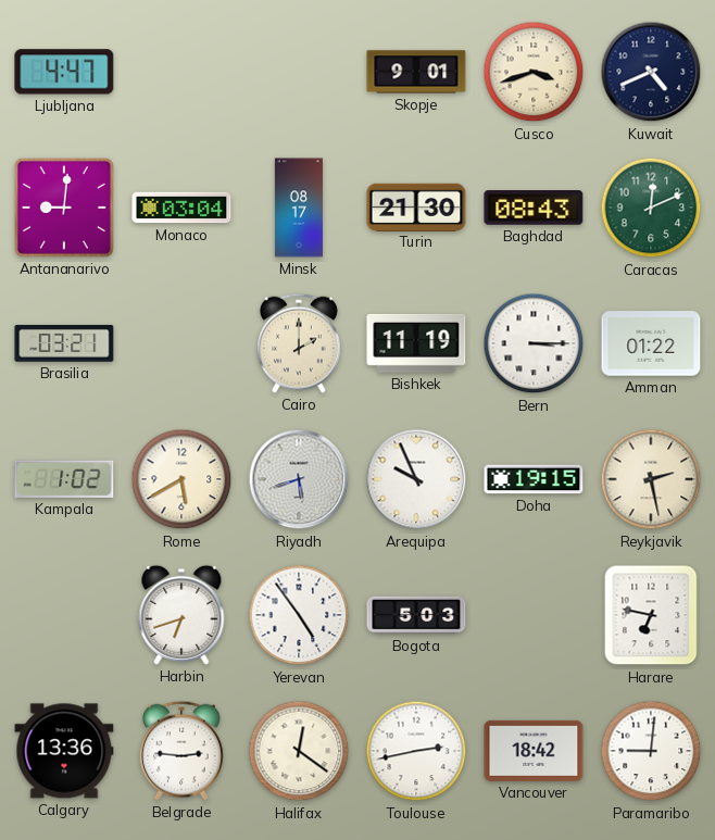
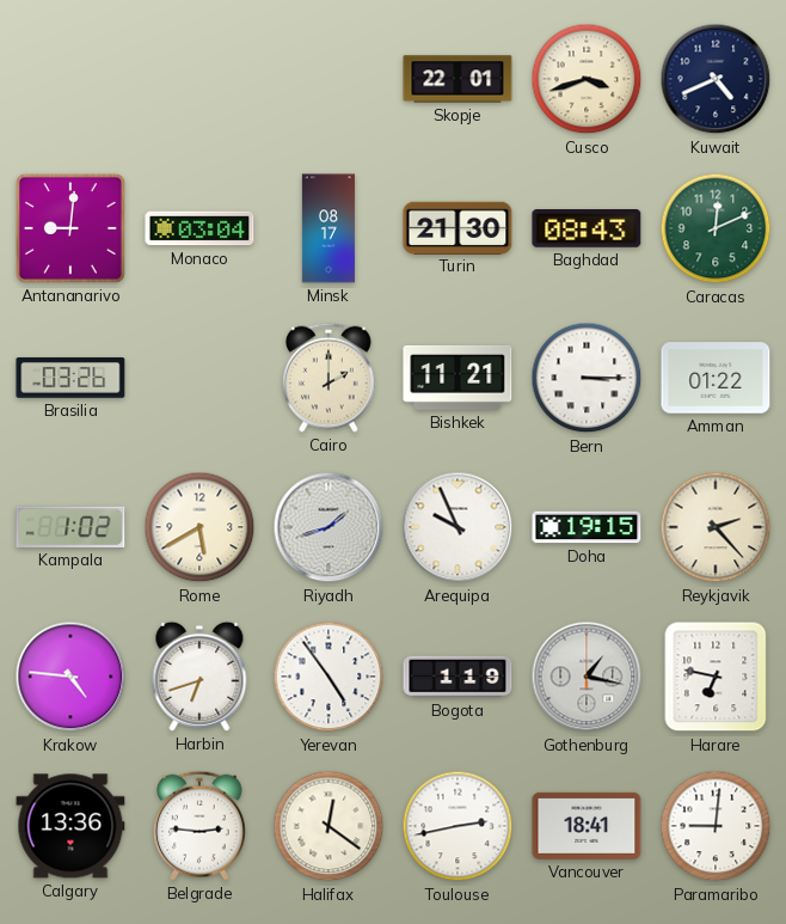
Ljubljana: 4:47 -> none (64, 72)
Skopje: 9:01 -> 22:01 (458, 79)
Brasilia: 03:21 -> 03:26 (70, 378)
Bishkek: 11:19 -> 11:21 (458, 378)
Riyadh: 5:42 -> 1:42 (328, 527)
Reykjavik: 2:28 -> 2:23 (716, 527)
Krakow: none -> 4:46 (70, 677)
Bogota: 5:03 -> 1:19 (458, 677)
Gothenburg: none -> 1:17 (587, 677)
Vancouver: 18:42 -> 18:41 (587, 826)
